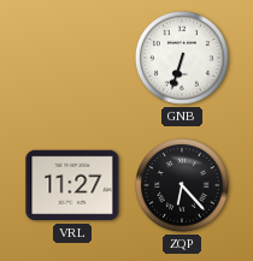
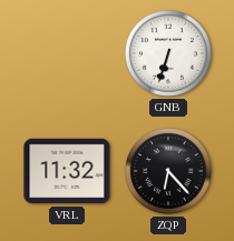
VRL: 11:27 -> 11:32 (67, 171)
